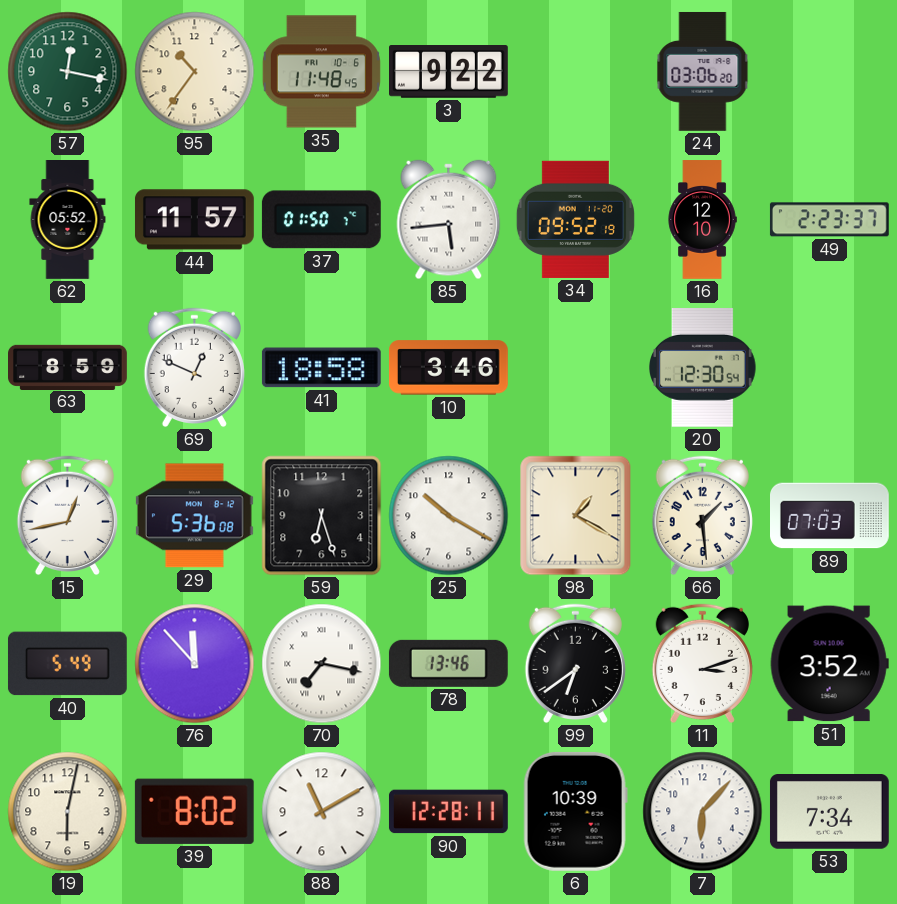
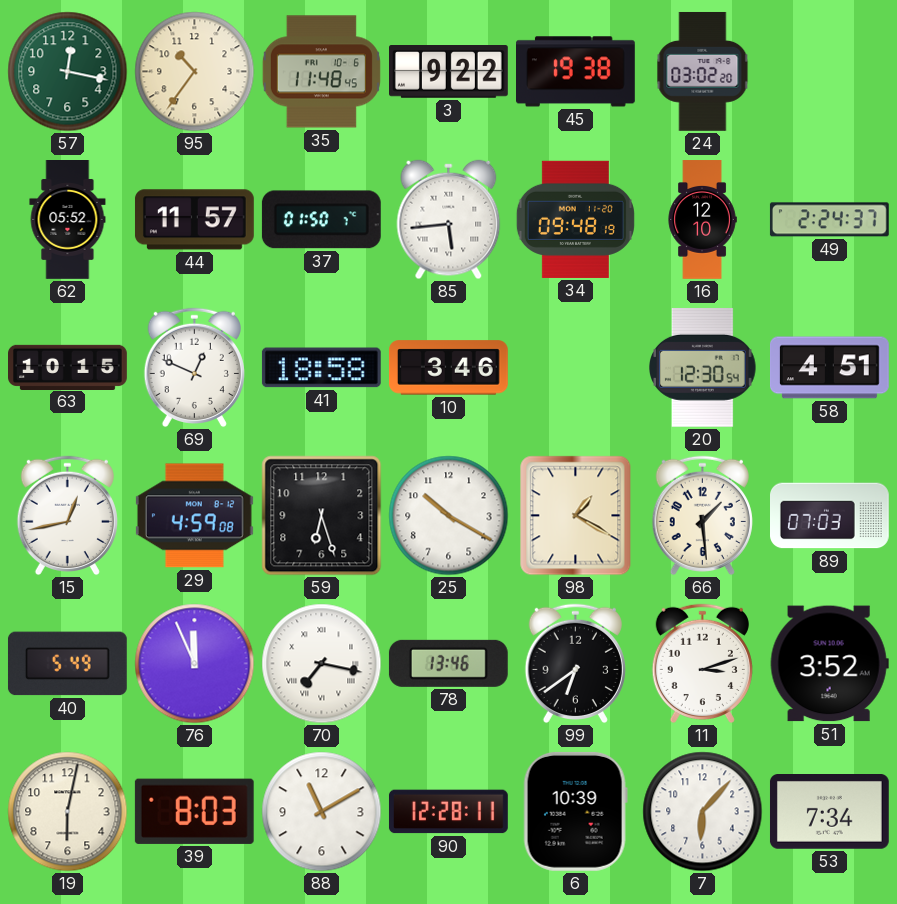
45: none -> 19:38 (576, 72)
24: 03:06 -> 03:02 (703, 72)
34: 09:52 -> 09:48 (575, 219)
49: 2:23 -> 2:24 (829, 220)
63: 8:59 -> 10:15 (68, 367)
58: none -> 4:51 (830, 368)
29: 5:36 -> 4:59 (194, 516)
76: 11:53 -> 11:56 (195, 664)
39: 8:02 -> 8:03 (194, 811)
